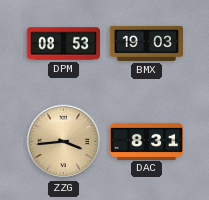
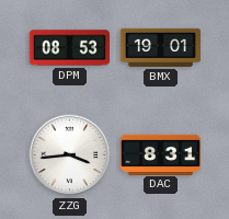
BMX: 19:03 -> 19:01 (160, 47)
ZZG dial: champagne -> white (70, 155)
